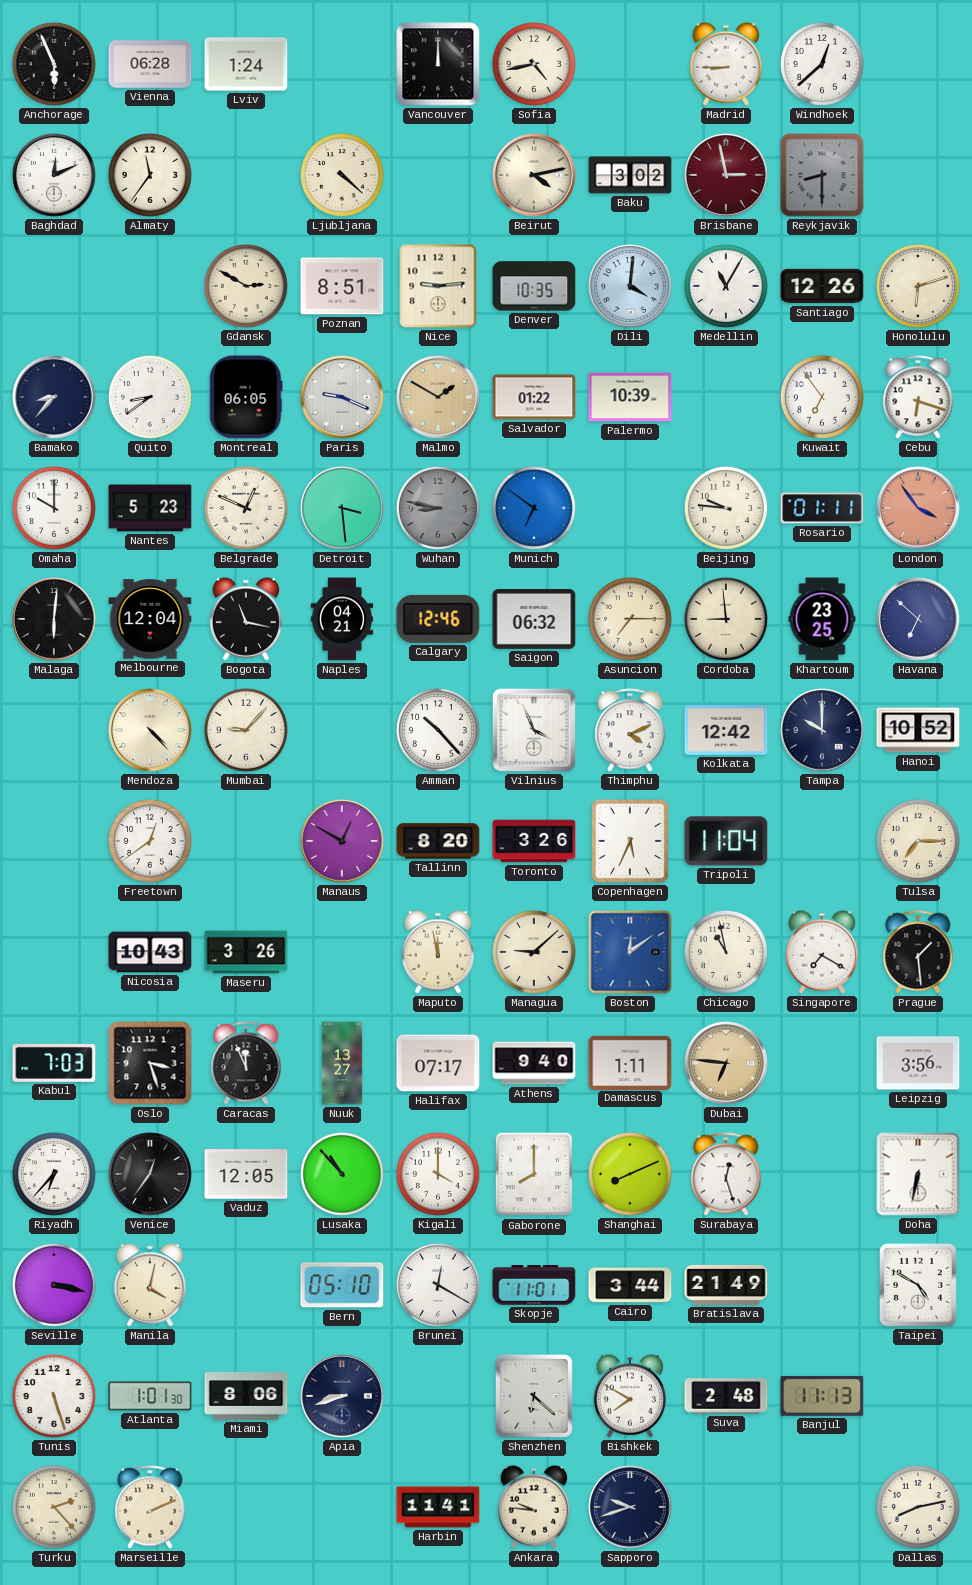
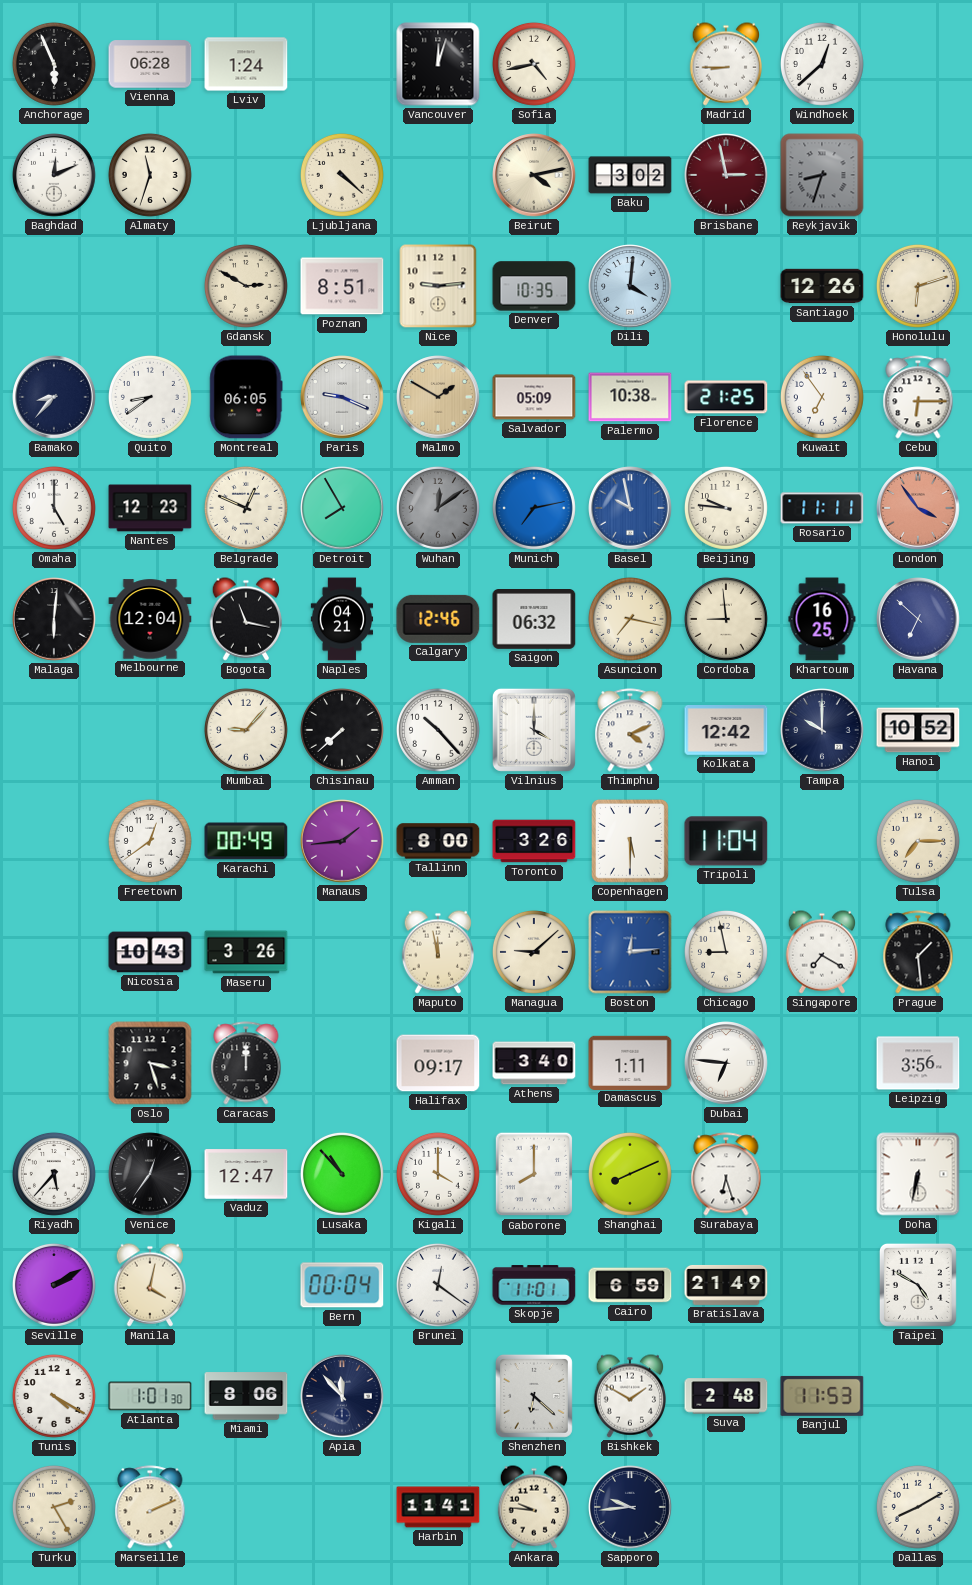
Vancouver: 12:00 -> 12:03 (438, 64)
Almaty: 11:36 -> 11:33 (150, 175)
Reykjavik: 8:30 -> 8:33 (822, 175)
Medellin: 11:05 -> none (726, 286)
Salvador: 01:22 -> 05:09 (534, 397)
Palermo: 10:39 -> 10:38 (630, 397)
Florence: none -> 21:25 (726, 397)
Cebu: 6:18 -> 6:15 (918, 397)
Omaha: 10:00 -> 5:00 (54, 508)
Nantes: 5:23 -> 12:23 (150, 508)
Detroit: 3:29 -> 7:55 (342, 508)
Wuhan: 8:47 -> 12:09 (438, 508)
Munich: 6:51 -> 7:13 (534, 508)
Basel: none -> 9:58 (630, 508)
Rosario: 01:11 -> 11:11 (822, 508)
Asuncion: 7:15 -> 7:17 (630, 619)
Khartoum: 23:25 -> 16:25 (822, 619)
Mendoza: 4:23 -> none (150, 730)
Chisinau: none -> 7:38 (342, 730)
Vilnius: 3:56 -> 4:00 (534, 730)
Karachi: none -> 00:49 (246, 841)
Manaus: 12:50 -> 1:44 (342, 841)
Tallinn: 8:20 -> 8:00 (438, 841)
Copenhagen: 5:34 -> 5:30 (630, 841)
Boston: 12:09 -> 12:14 (630, 952)
Chicago: 10:58 -> 8:58 (726, 952)
Kabul: 7:03 -> none (54, 1064)
Caracas: 11:56 -> 12:00 (246, 1063)
Nuuk: 13:27 -> none (342, 1063)
Halifax: 07:17 -> 09:17 (438, 1063)
Athens: 9:40 -> 3:40 (534, 1063)
Dubai dial: champagne -> white (726, 1063)
Riyadh: 6:37 -> 5:37 (54, 1174)
Vaduz: 12:05 -> 12:47 (246, 1174)
Surabaya: 12:27 -> 6:27 (726, 1174)
Seville: 3:17 -> 2:10 (54, 1285)
Bern: 05:10 -> 00:04 (342, 1285)
Brunei: 12:20 -> 12:21 (438, 1285)
Cairo: 3:44 -> 6:59 (630, 1285)
Tunis: 5:27 -> 4:20 (54, 1396)
Apia: 8:42 -> 11:53 (342, 1396)
Bishkek: 7:50 -> 1:50 (629, 1396)
Banjul: 11:13 -> 11:53 (822, 1396)
Turku: 2:23 -> 2:25 (54, 1507)
Sapporo: 9:42 -> 9:44 (630, 1507)
Dallas: 8:13 -> 8:10 (918, 1507)
